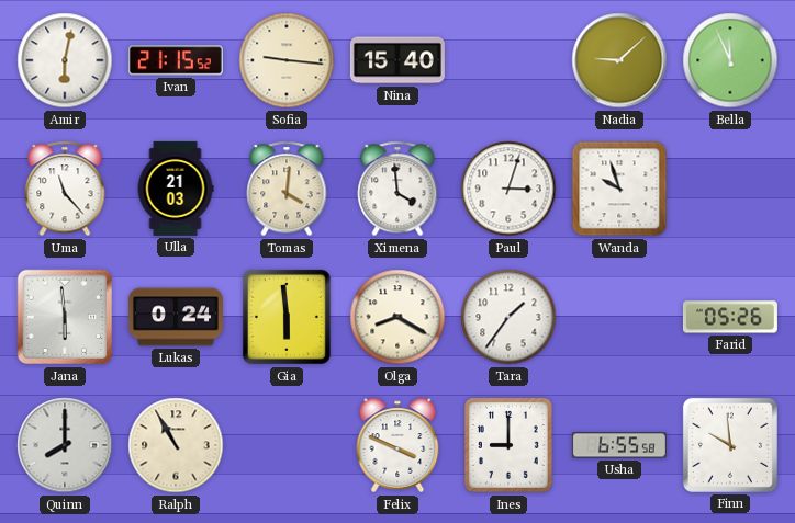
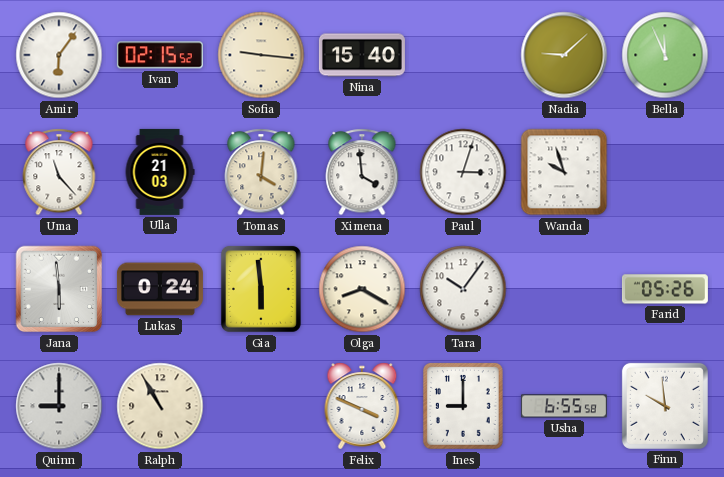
Amir: 6:02 -> 6:06 (59, 55)
Ivan: 21:15 -> 02:15 (160, 55)
Tara: 1:36 -> 10:06 (463, 289)
Quinn: 8:00 -> 9:00 (59, 406)
